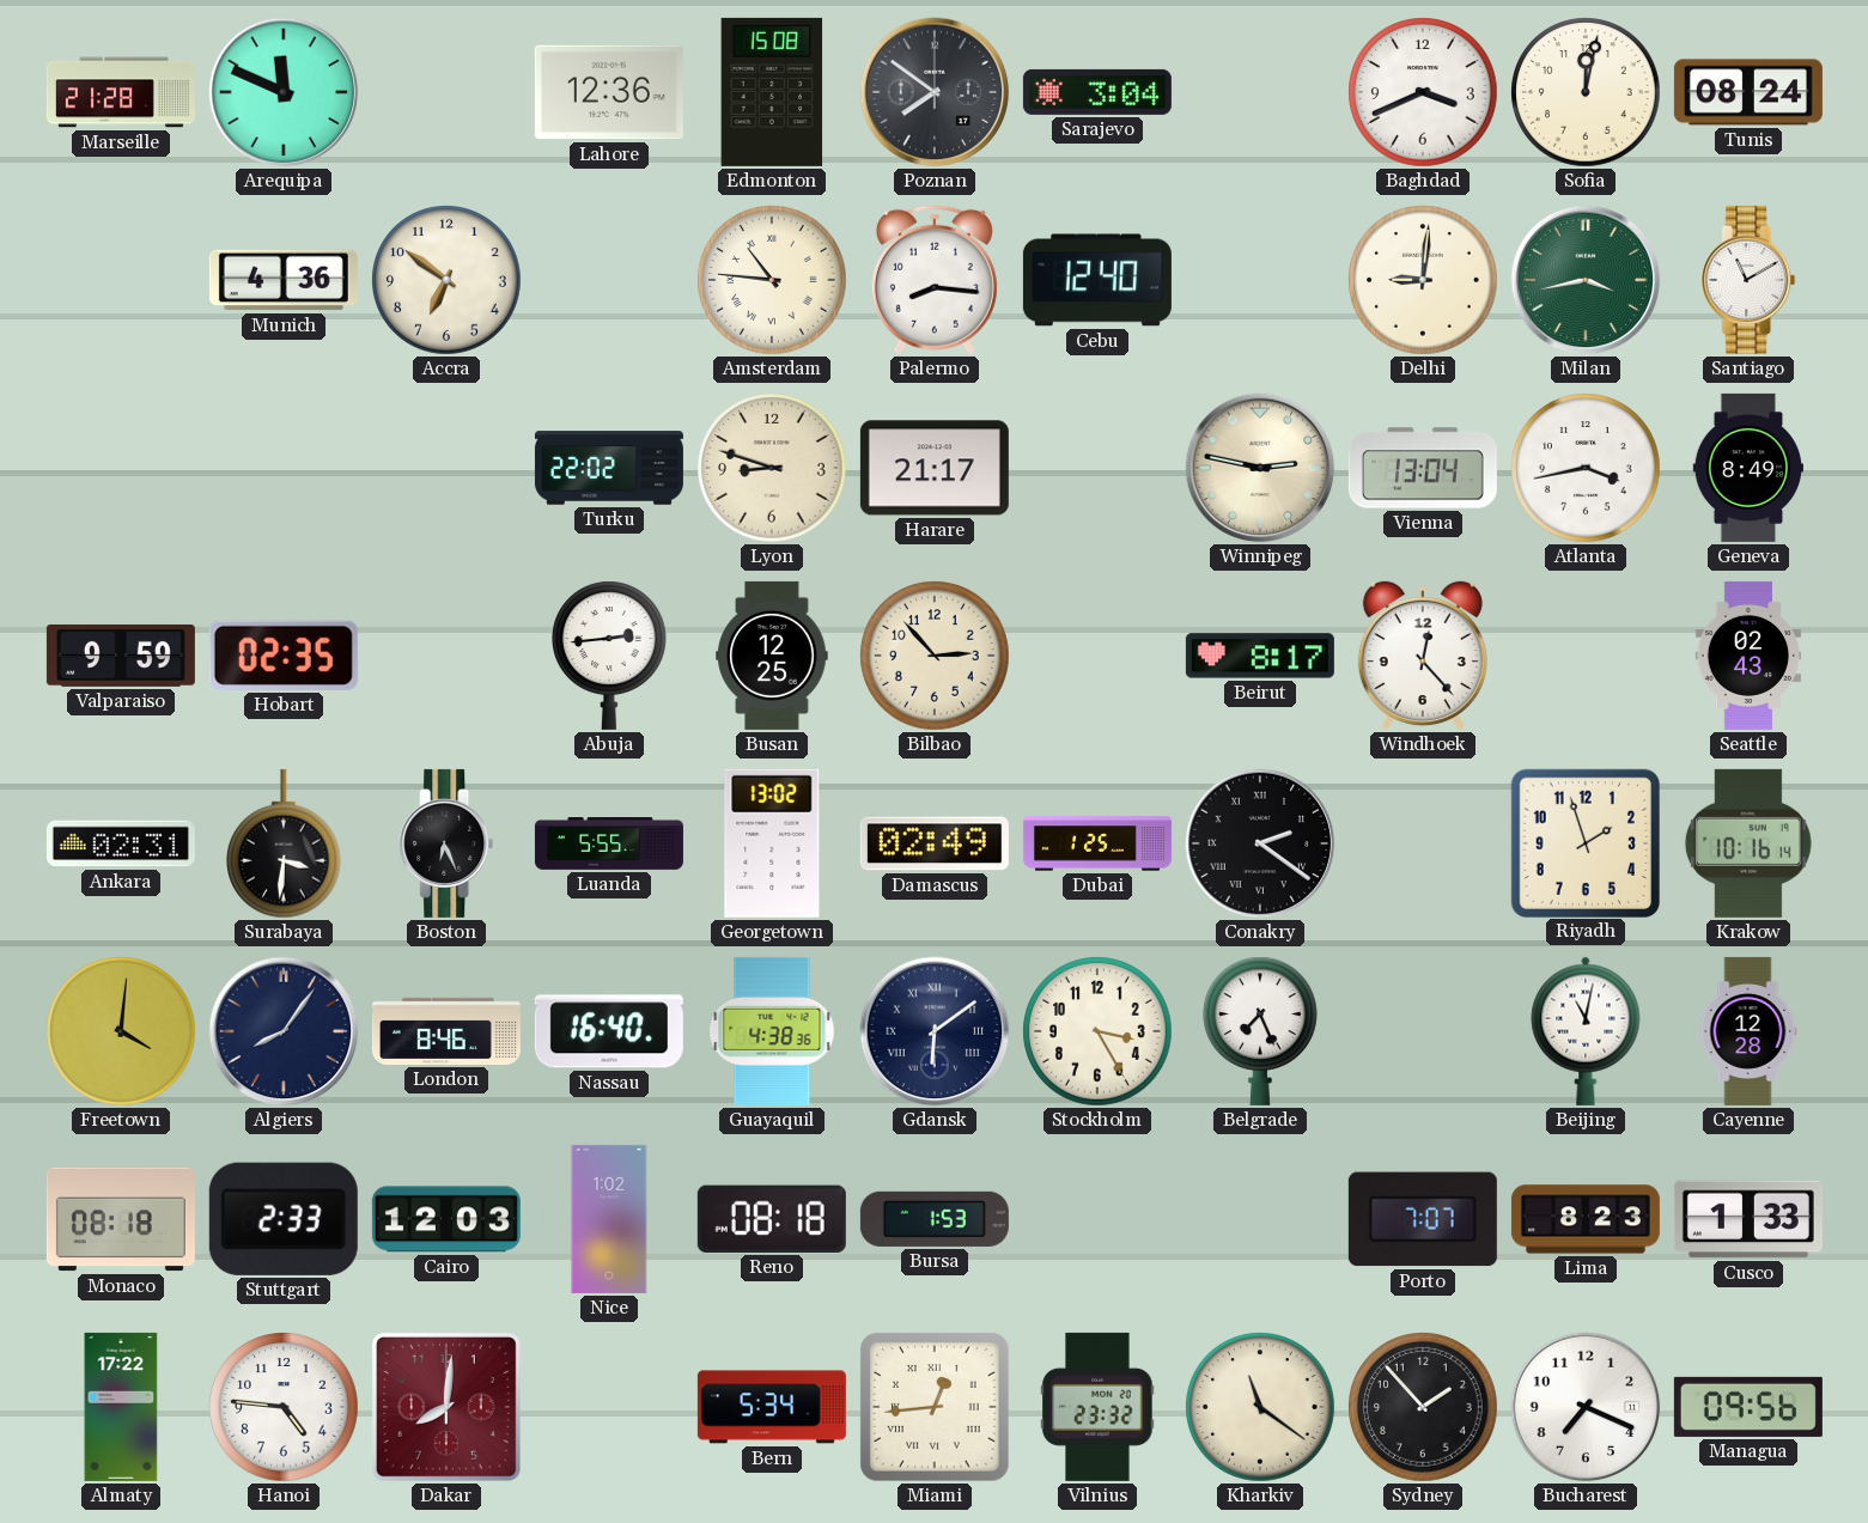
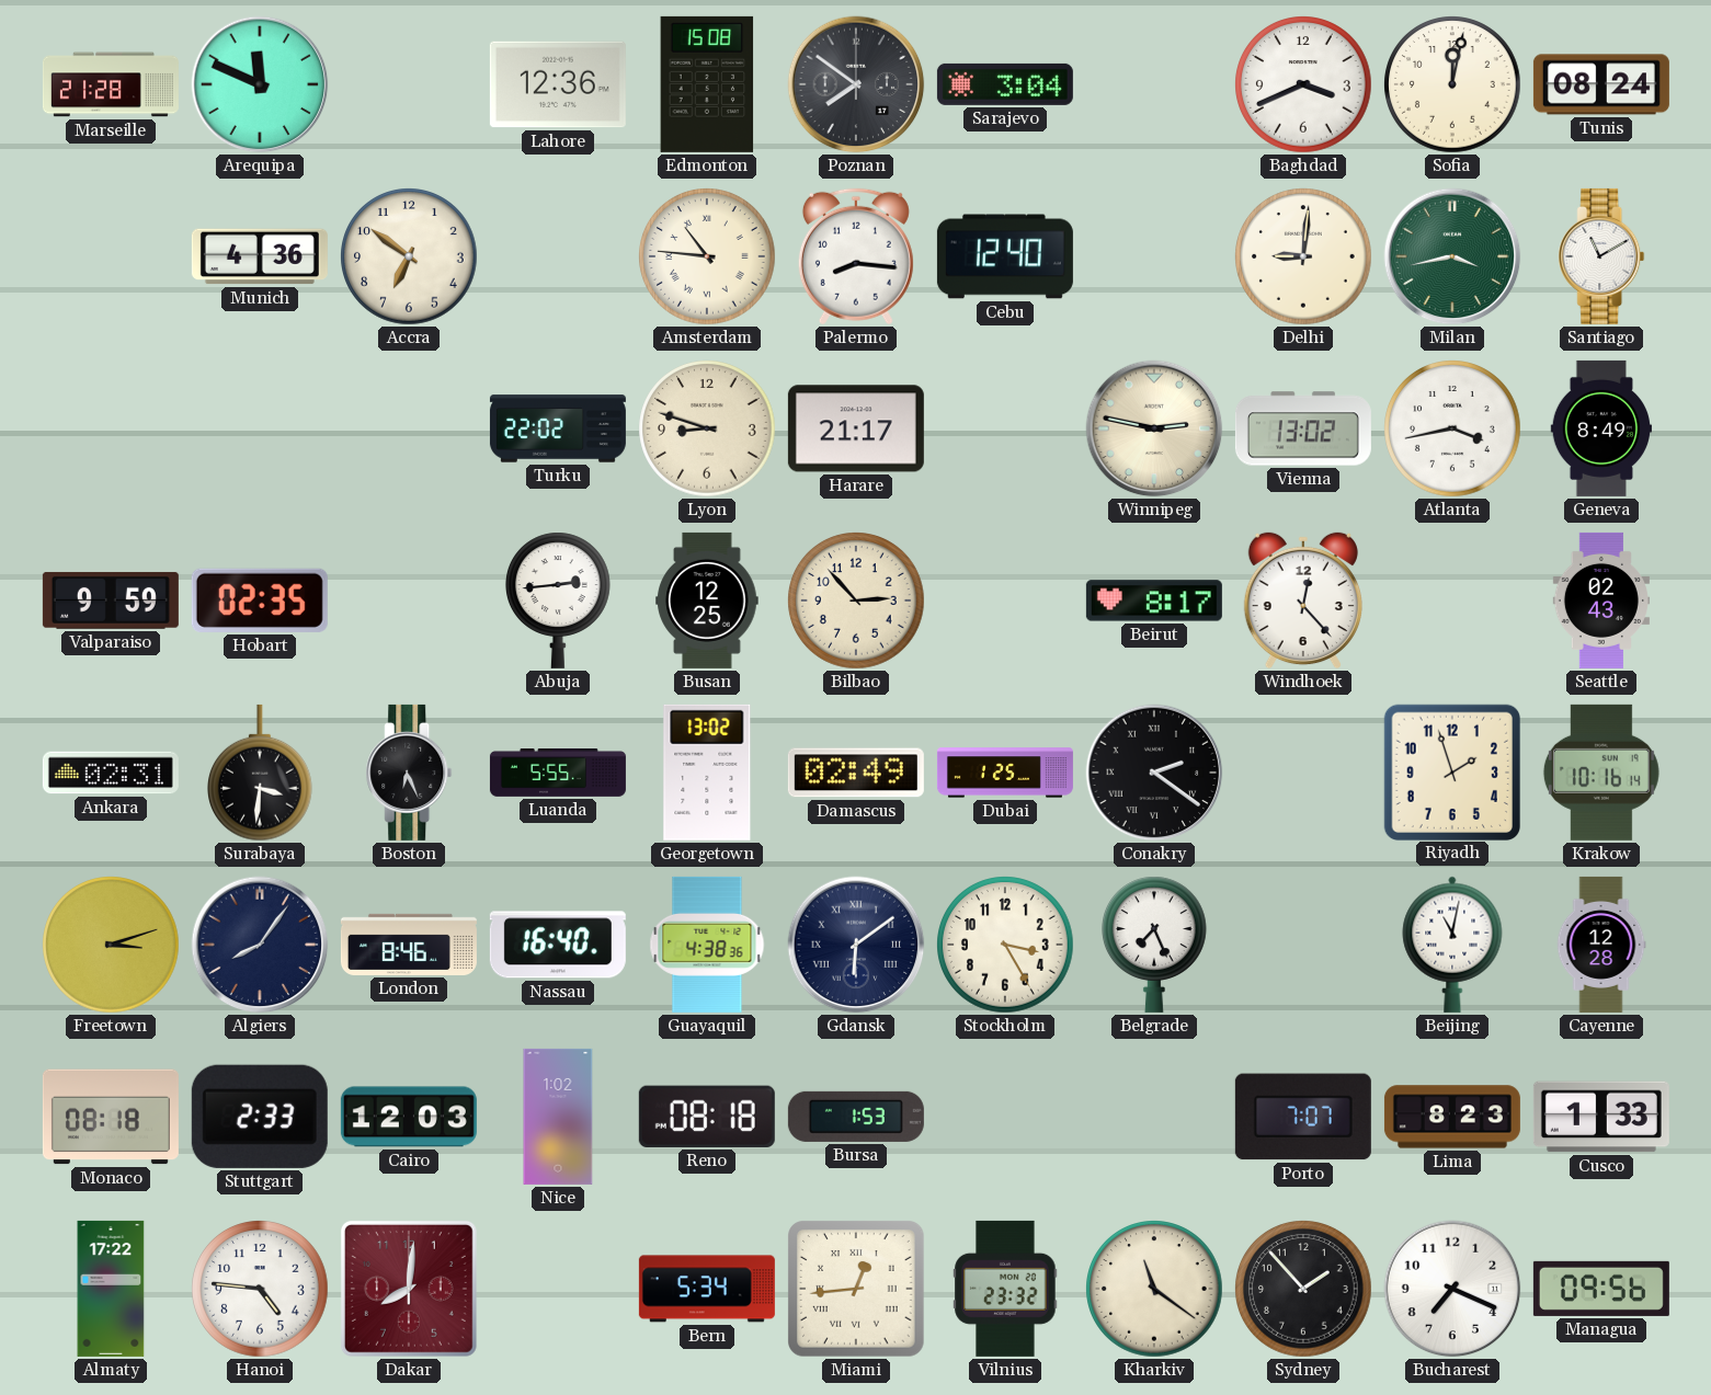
Vienna: 13:04 -> 13:02 (1303, 428)
Freetown: 4:01 -> 3:12 (111, 945)
